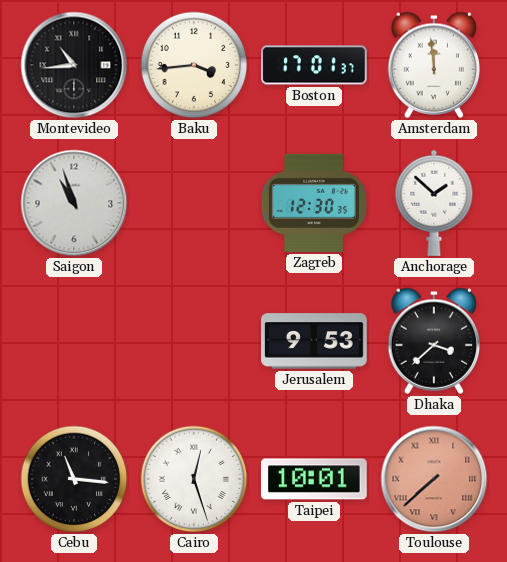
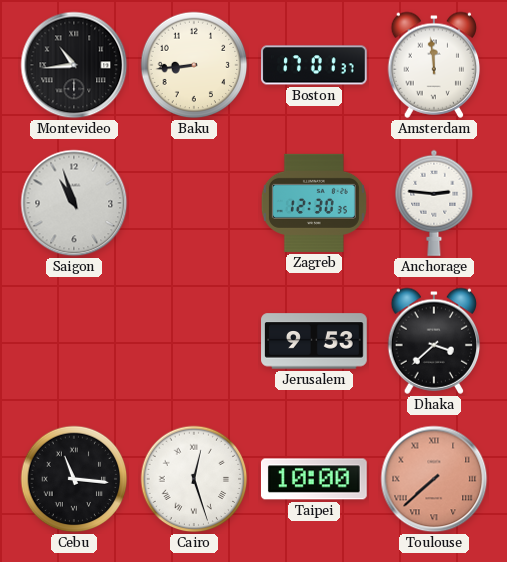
Baku: 3:44 -> 8:44 (194, 65)
Anchorage: 1:52 -> 2:46 (434, 203)
Taipei: 10:01 -> 10:00 (314, 479)
